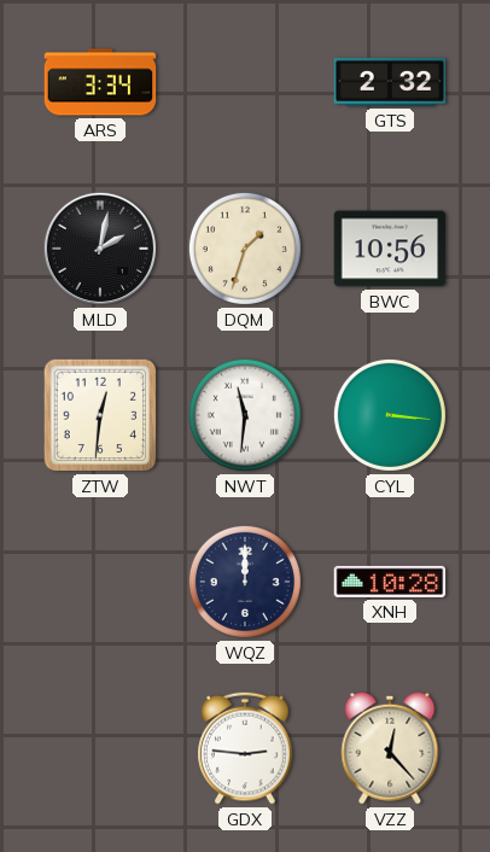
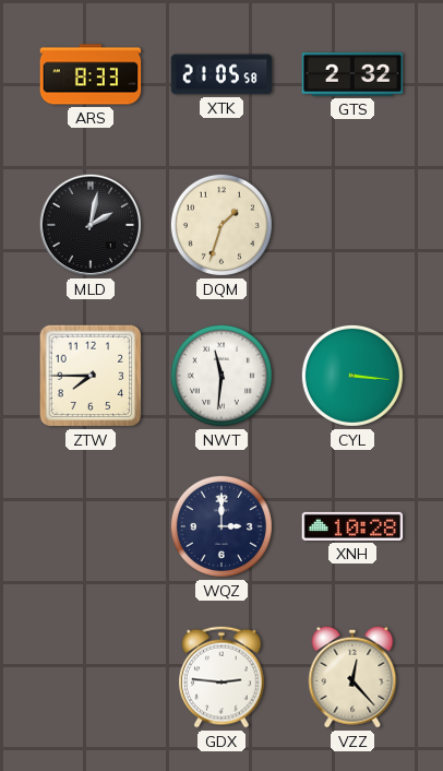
ARS: 3:34 -> 8:33 (91, 74)
XTK: none -> 21:05 (221, 74)
BWC: 10:56 -> none (390, 249)
ZTW: 12:31 -> 7:45 (91, 376)
WQZ: 12:00 -> 3:00 (221, 526)
